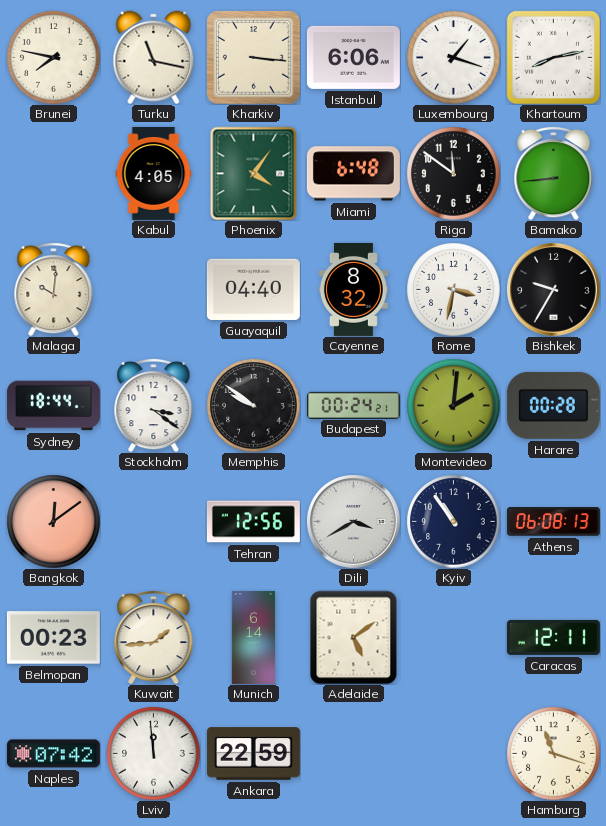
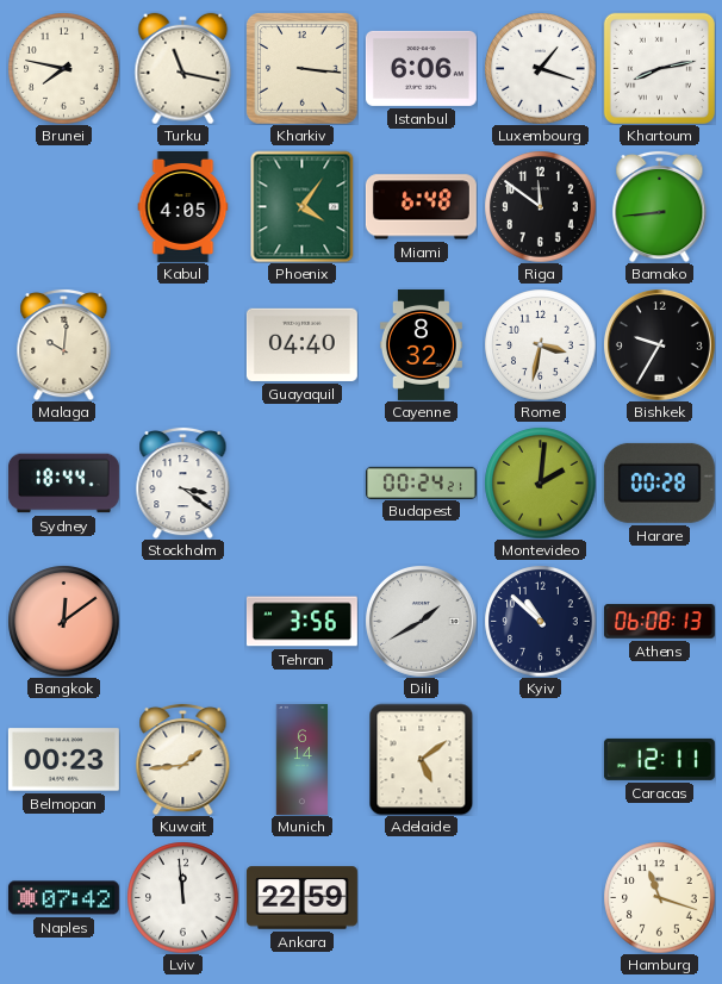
Memphis: 9:51 -> none (253, 405)
Tehran: 12:56 -> 3:56 (301, 622)
Dili: 3:40 -> 1:40 (422, 622)
Kyiv: 10:54 -> 10:52 (540, 621)
